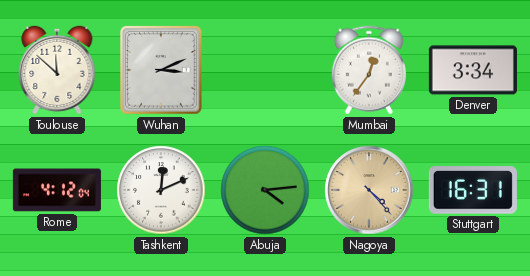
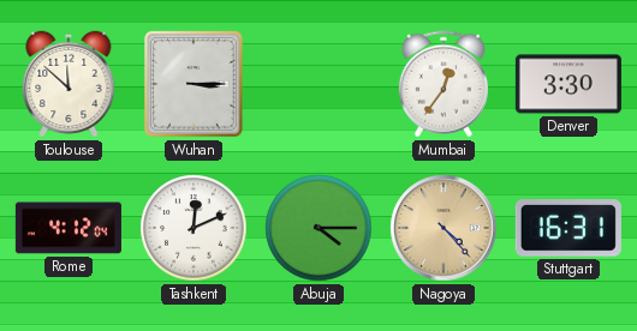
Wuhan: 3:11 -> 3:15 (194, 84)
Denver: 3:34 -> 3:30 (568, 84)
Abuja: 4:14 -> 4:15 (318, 228)
